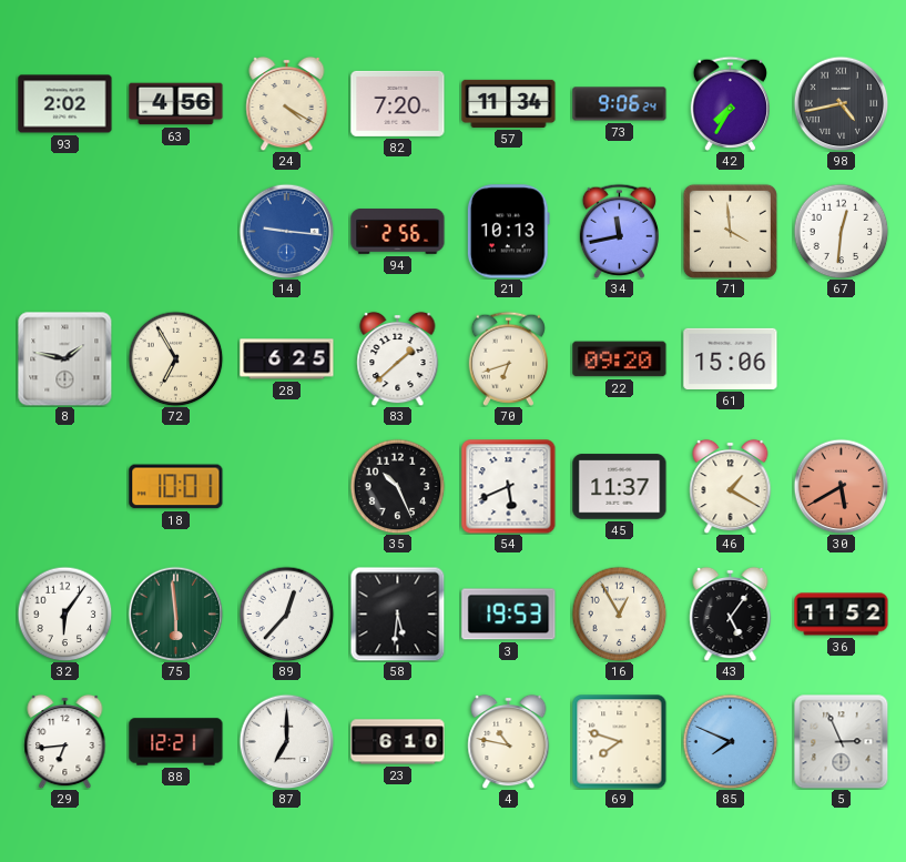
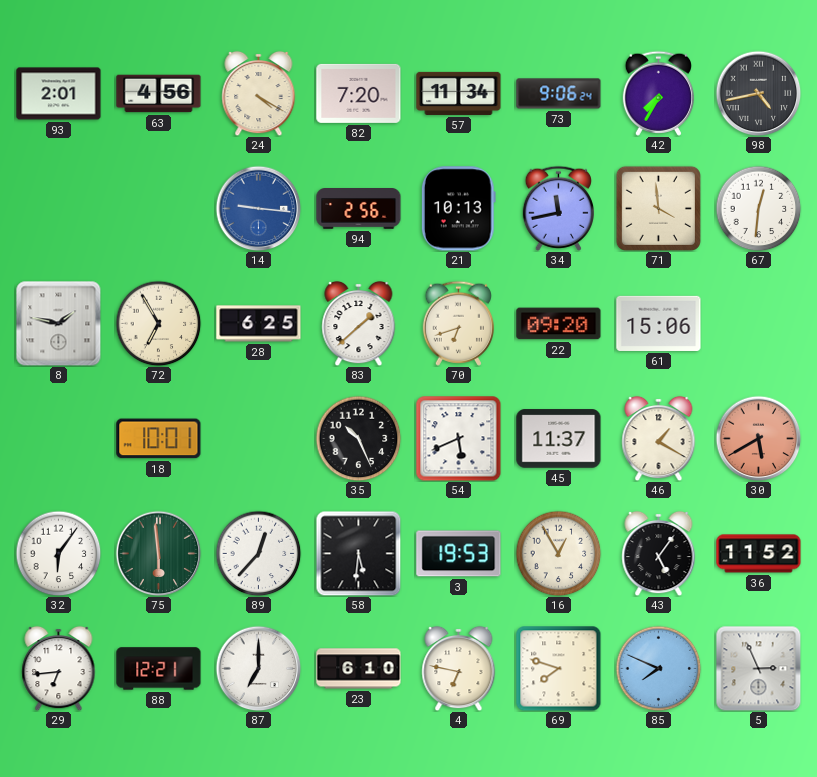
93: 2:02 -> 2:01 (59, 94)
4: 10:47 -> 6:47 (459, 668)
